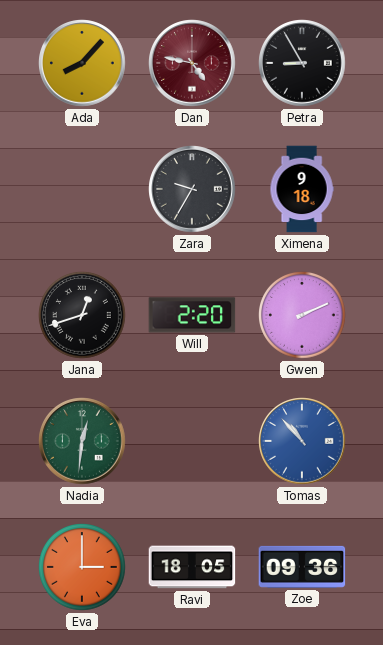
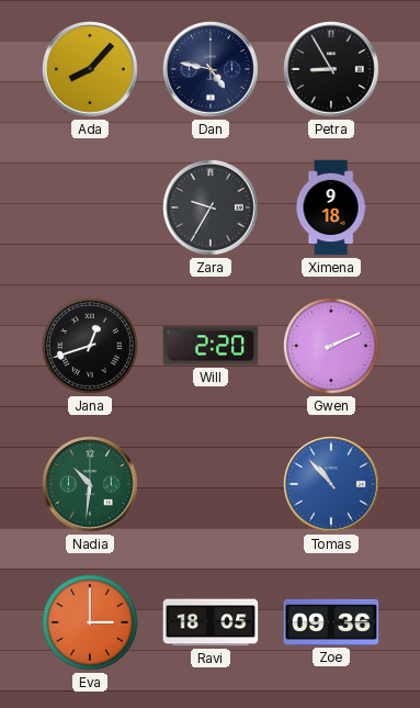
Dan dial: burgundy -> navy (211, 69)
Nadia: 12:31 -> 10:31 (90, 484)
